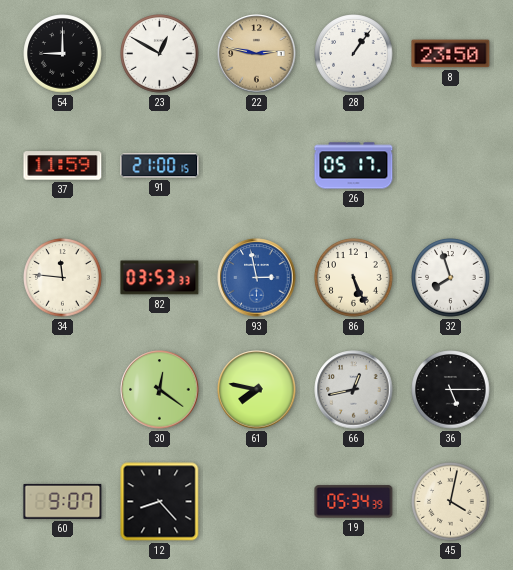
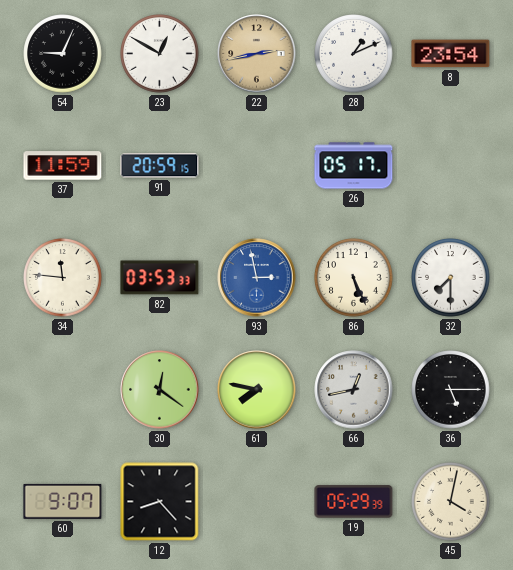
54: 9:00 -> 9:04 (63, 54)
22: 2:47 -> 2:43 (257, 54)
28: 1:06 -> 1:11 (354, 54)
8: 23:50 -> 23:54 (451, 54)
91: 21:00 -> 20:59 (160, 166)
32: 7:57 -> 7:30 (451, 278)
19: 05:34 -> 05:29 (354, 502)
